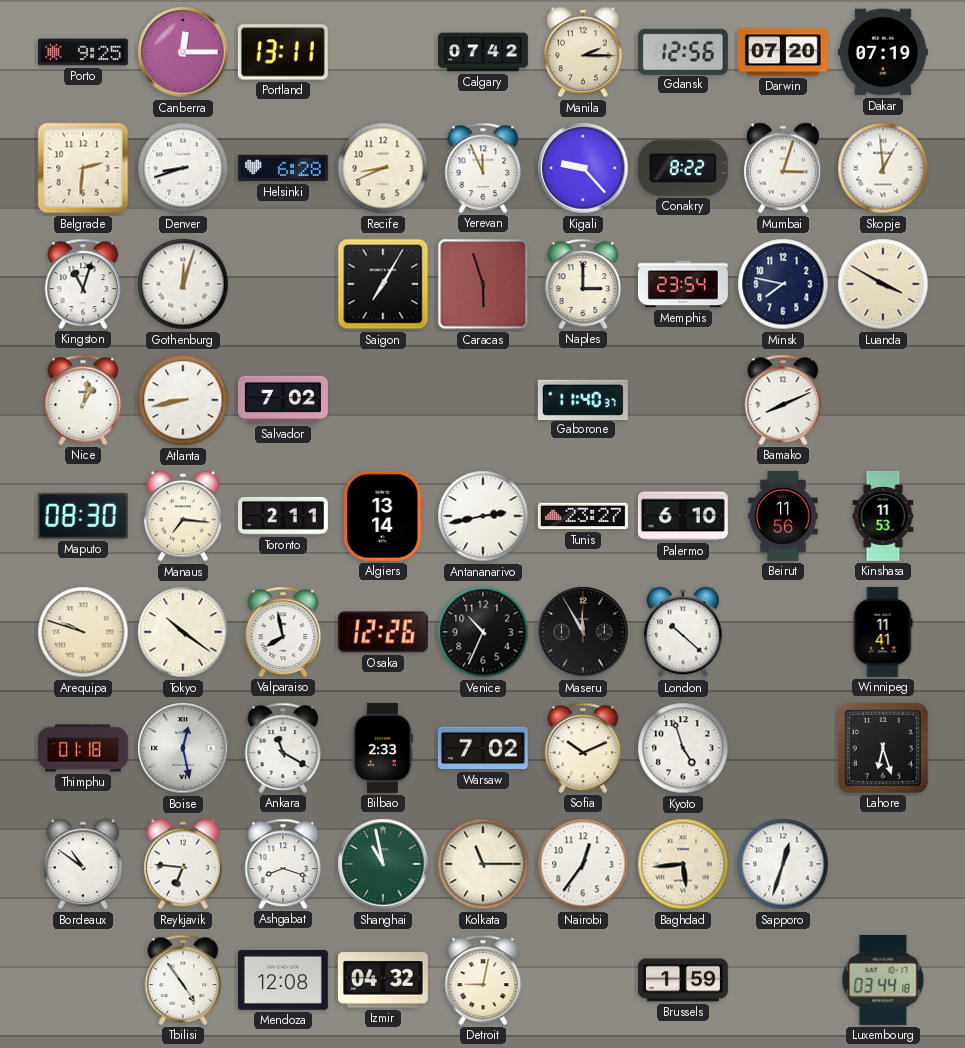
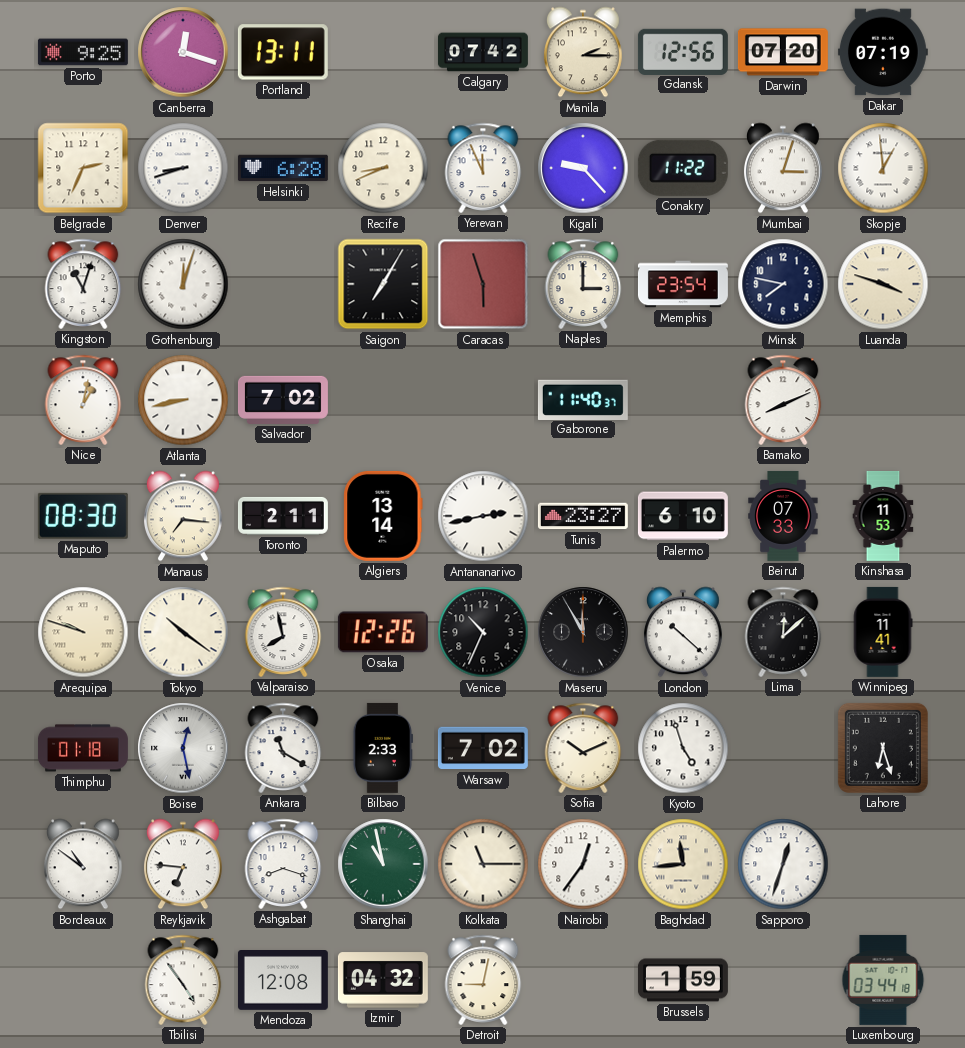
Canberra: 12:15 -> 12:18 (183, 52)
Belgrade: 2:31 -> 2:34 (83, 168)
Conakry: 8:22 -> 11:22 (683, 168)
Luanda: 3:50 -> 3:48 (883, 284)
Beirut: 11:56 -> 07:33 (783, 516)
Lima: none -> 12:08 (783, 632)
Baghdad: 5:44 -> 11:44 (683, 864)
